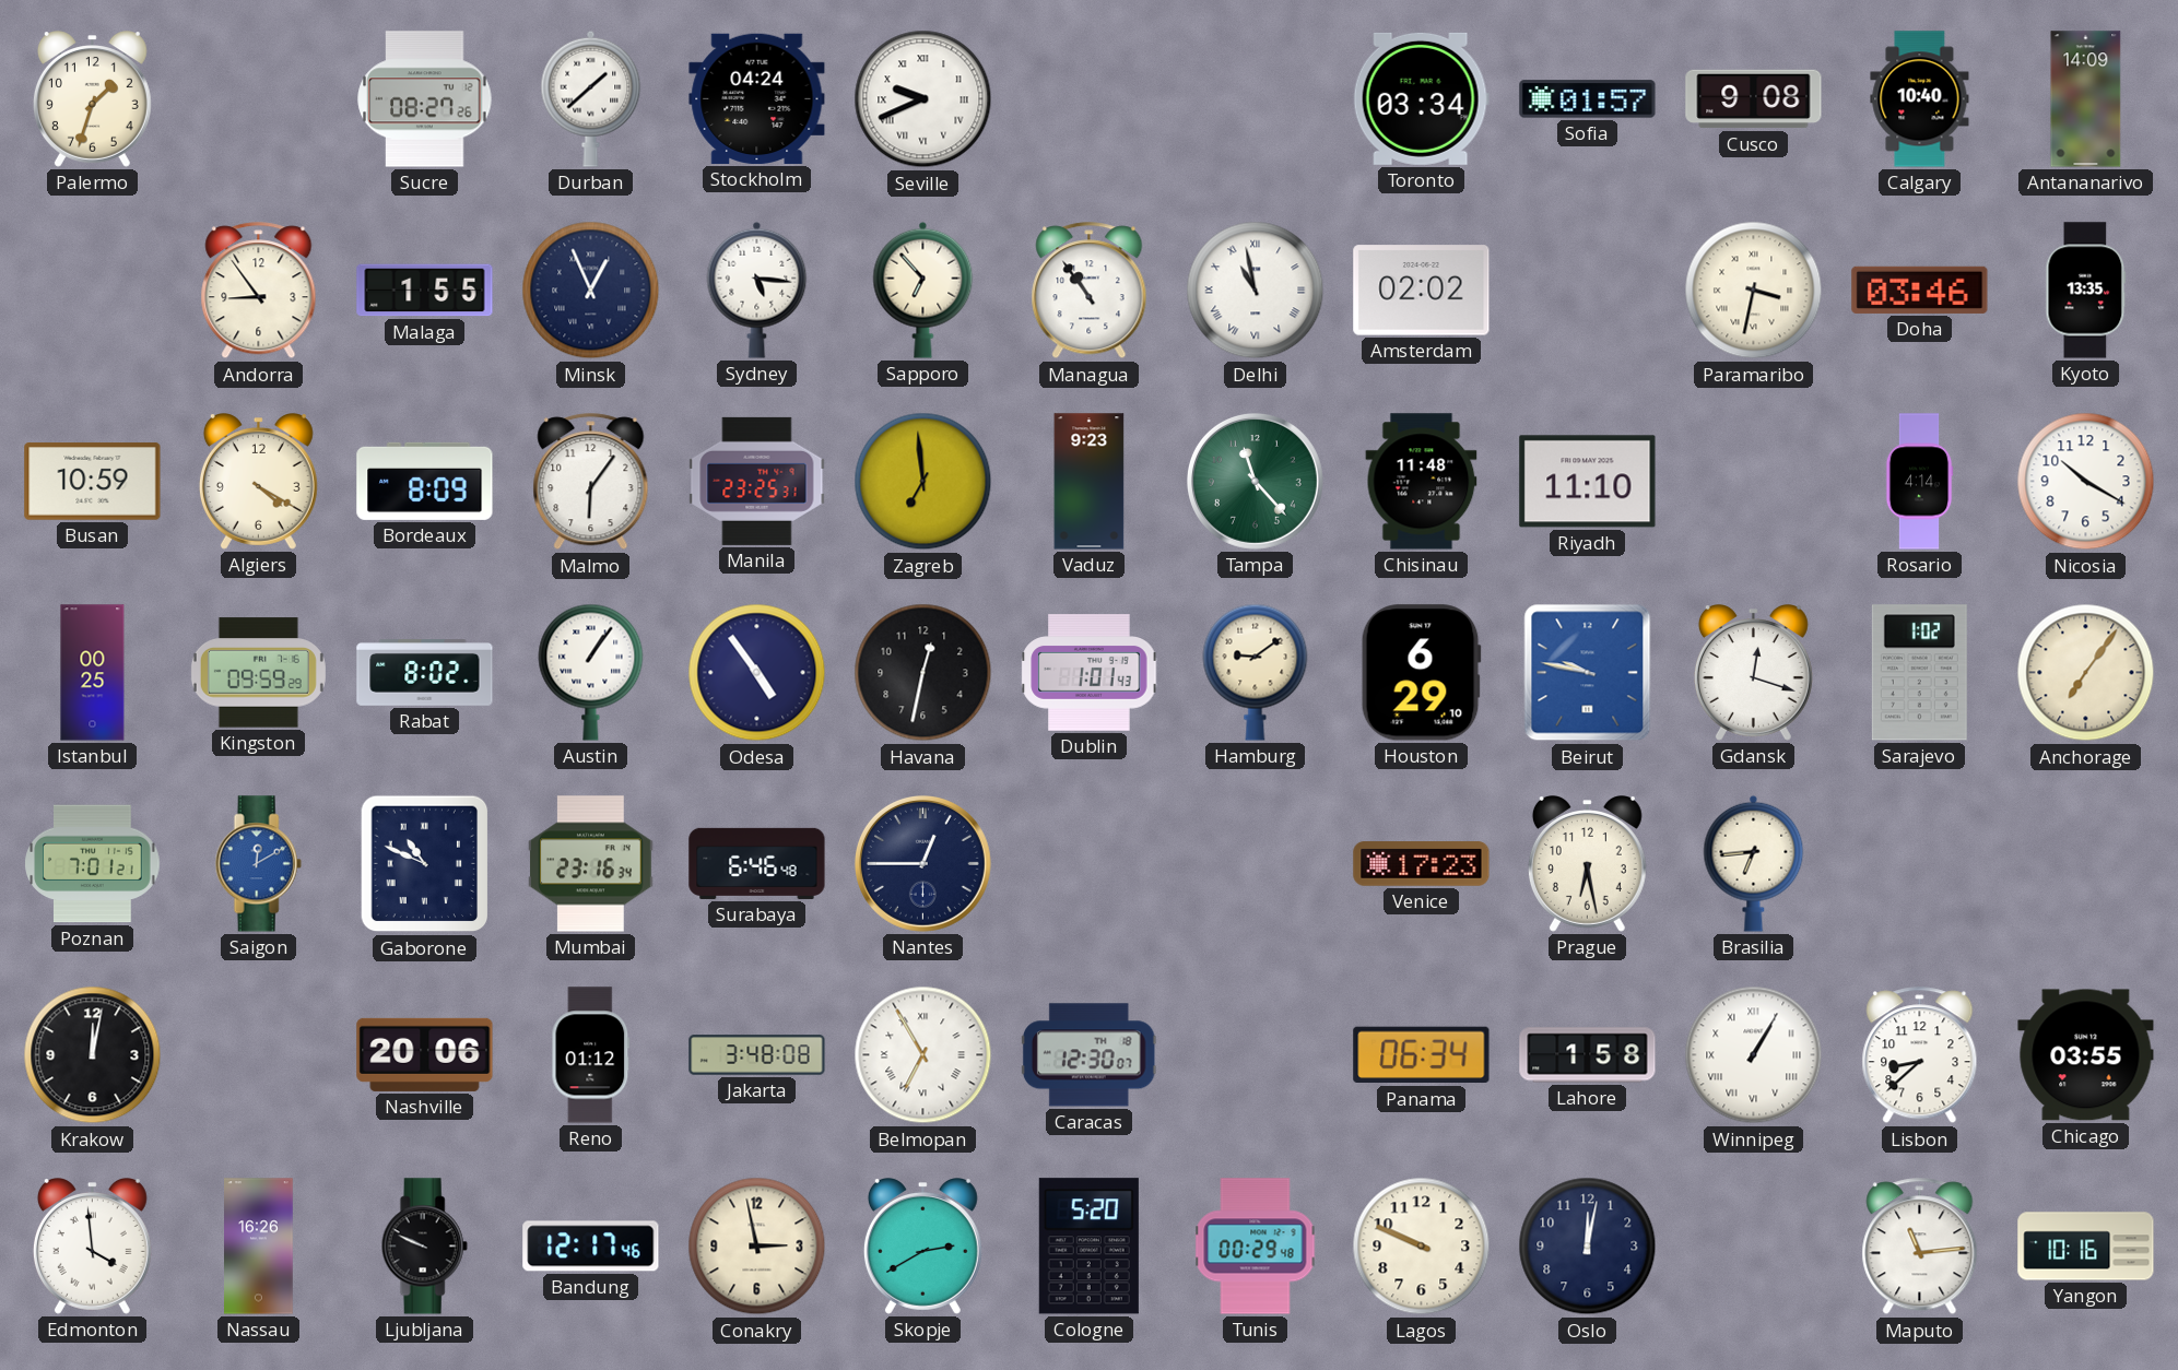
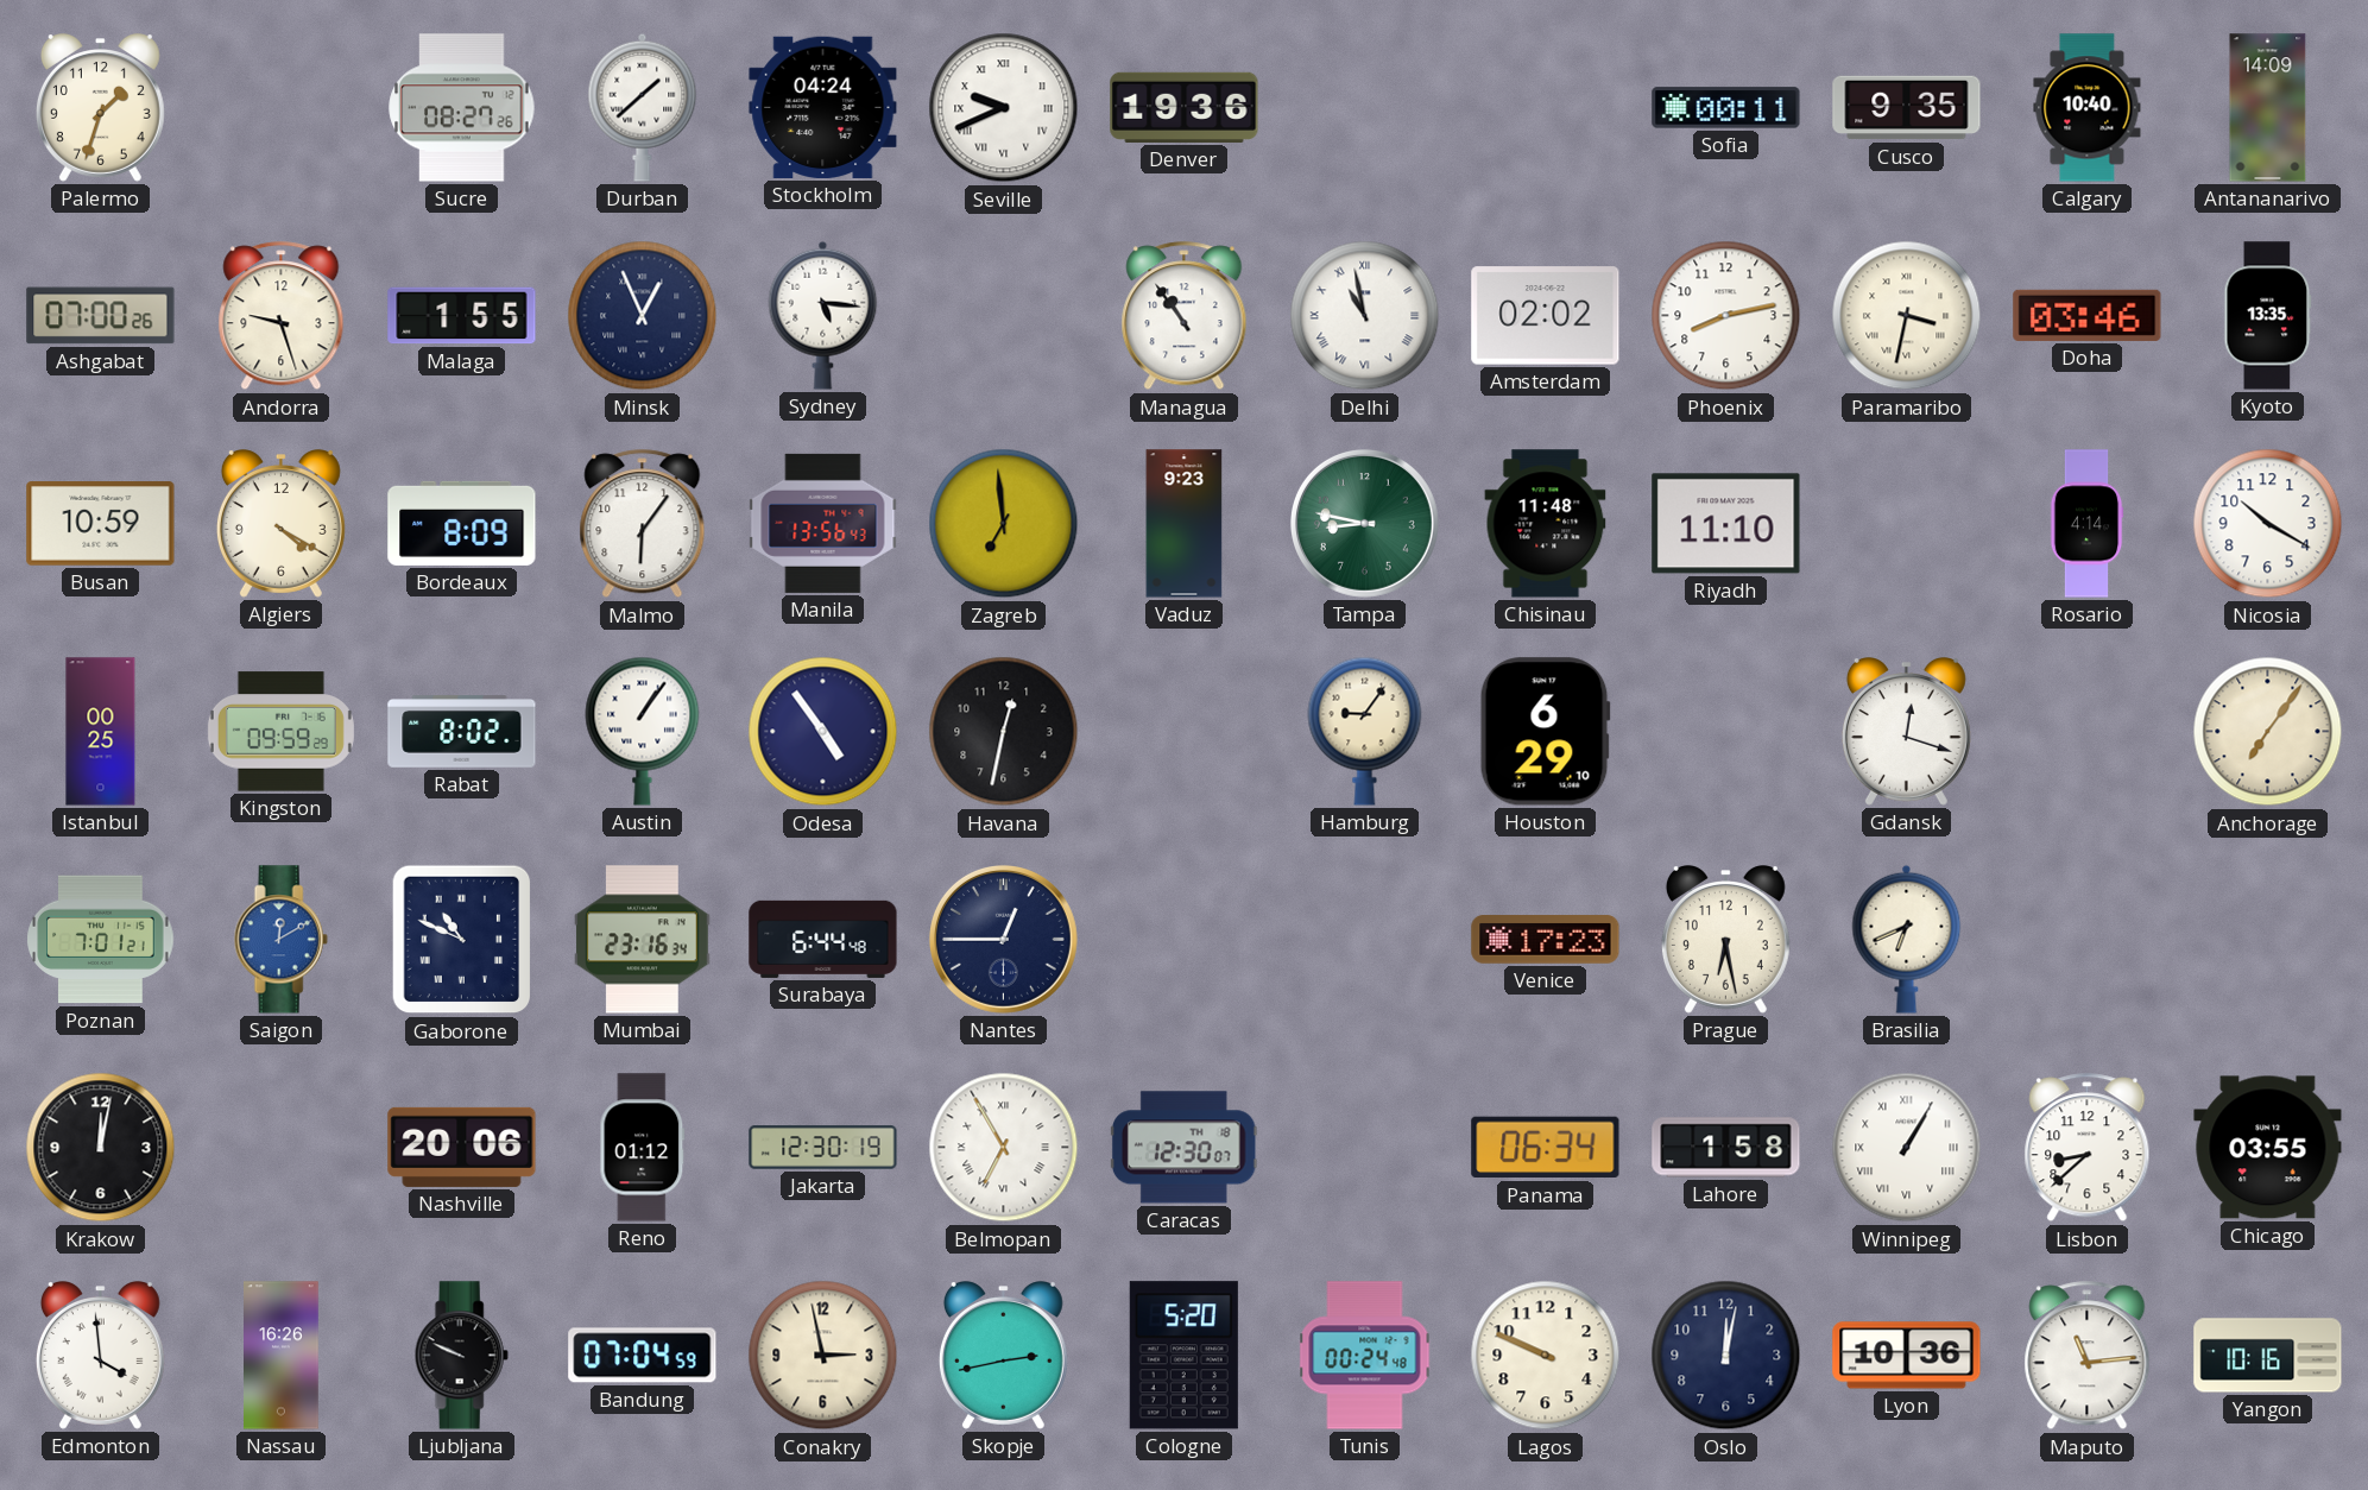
Denver: none -> 19:36 (1185, 107)
Toronto: 03:34 -> none (1421, 98)
Sofia: 01:57 -> 00:11 (1726, 108)
Cusco: 9:08 -> 9:35 (1907, 108)
Ashgabat: none -> 07:00 (101, 316)
Andorra: 8:54 -> 9:27 (282, 316)
Sapporo: 6:53 -> none (923, 290)
Phoenix: none -> 8:13 (1726, 316)
Manila: 23:25 -> 13:56 (823, 523)
Tampa: 11:23 -> 8:47 (1364, 523)
Dublin: 1:01 -> none (1090, 673)
Hamburg: 9:09 -> 9:06 (1365, 731)
Beirut: 9:47 -> none (1588, 673)
Sarajevo: 1:02 -> none (1919, 673)
Surabaya: 6:46 -> 6:44 (823, 939)
Brasilia: 6:44 -> 6:41 (1907, 939)
Jakarta: 3:48 -> 12:30 (823, 1148)
Bandung: 12:17 -> 07:04 (643, 1356)
Skopje: 2:40 -> 2:43 (1003, 1356)
Tunis: 00:29 -> 00:24 (1365, 1356)
Lyon: none -> 10:36 (1907, 1356)
